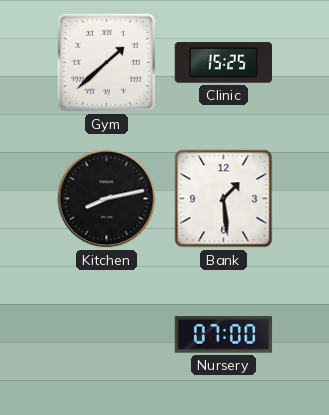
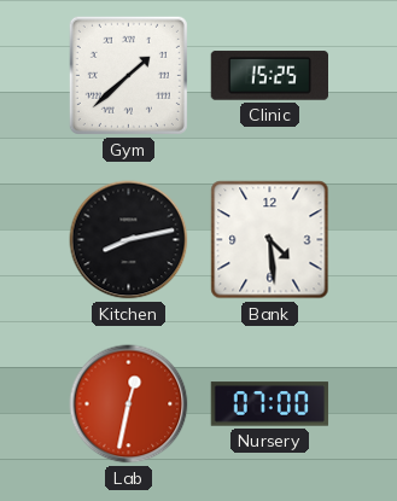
Bank: 1:29 -> 4:29 (270, 240)
Lab: none -> 12:32 (129, 404)
